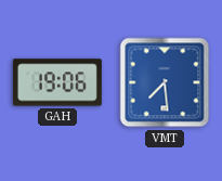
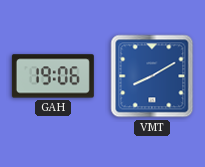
VMT: 7:29 -> 8:10 (152, 76)
